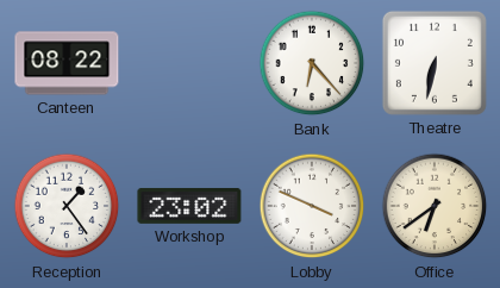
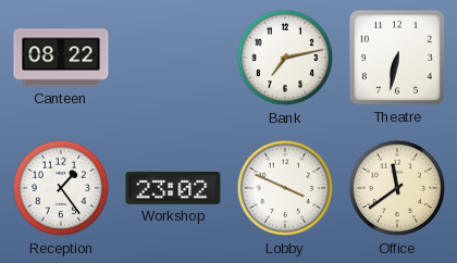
Bank: 6:23 -> 7:13 (285, 58)
Office: 6:39 -> 11:39 (397, 188)
